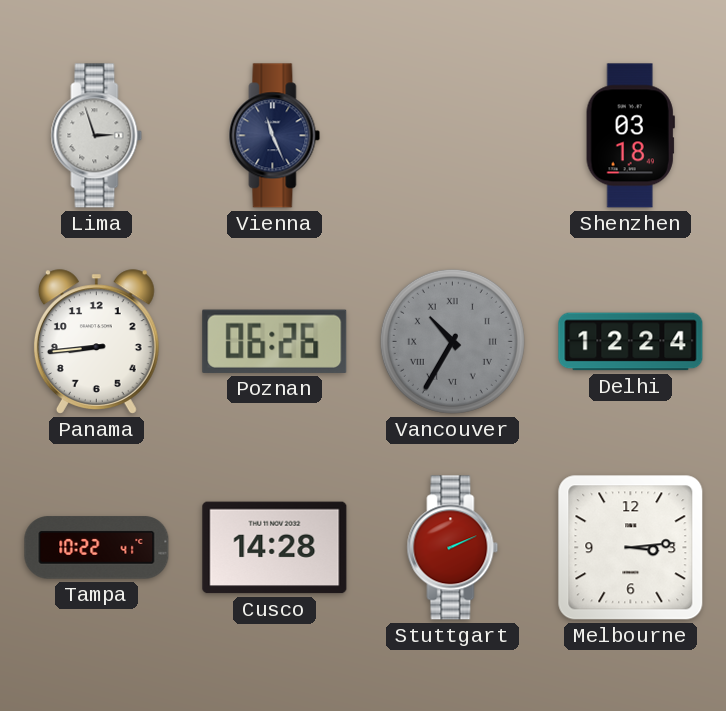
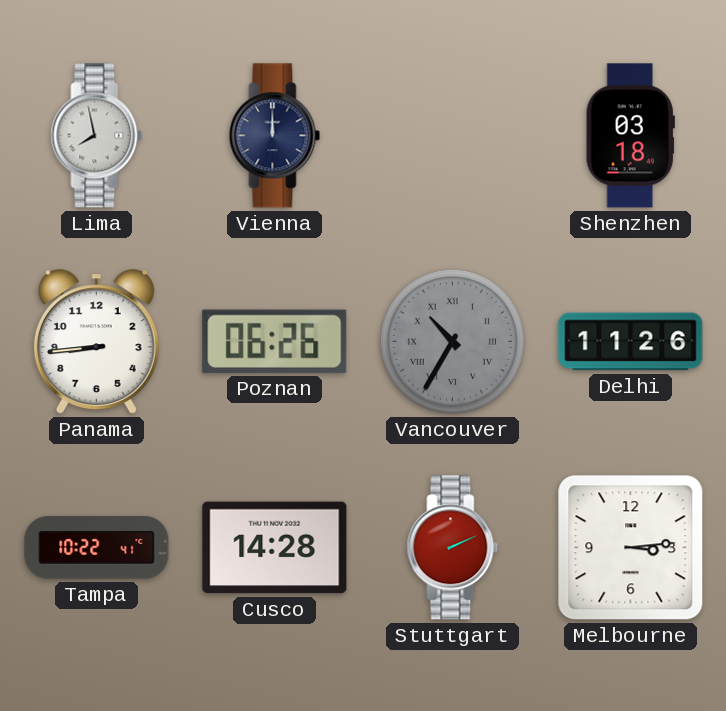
Lima: 2:57 -> 7:58 (97, 136)
Vienna: 11:26 -> 12:00 (275, 136)
Delhi: 12:24 -> 11:26 (631, 342)
